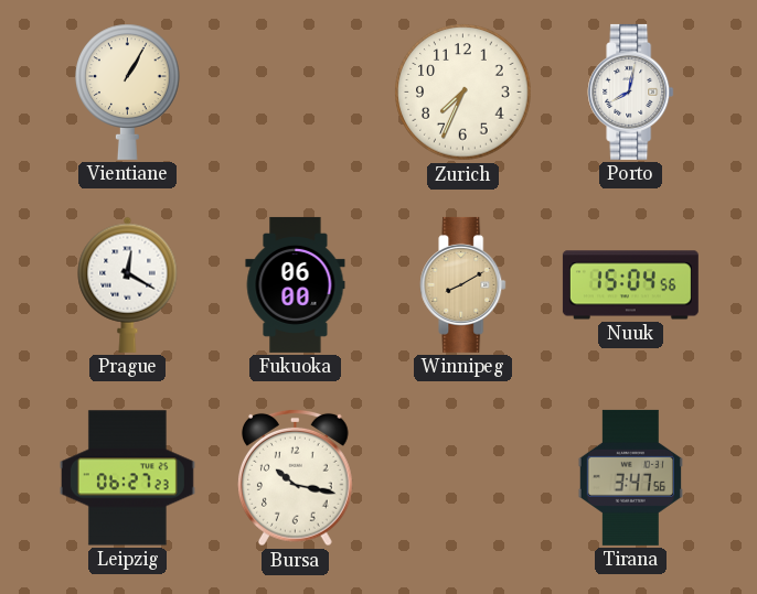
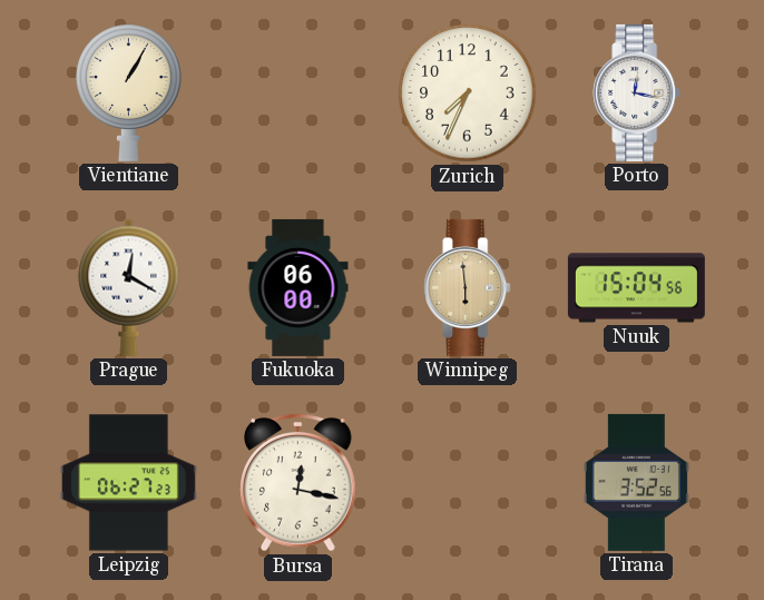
Porto: 8:02 -> 12:17 (637, 92)
Winnipeg: 8:10 -> 5:59 (468, 287)
Bursa: 10:17 -> 12:17 (298, 482)
Tirana: 3:47 -> 3:52 (636, 482)
